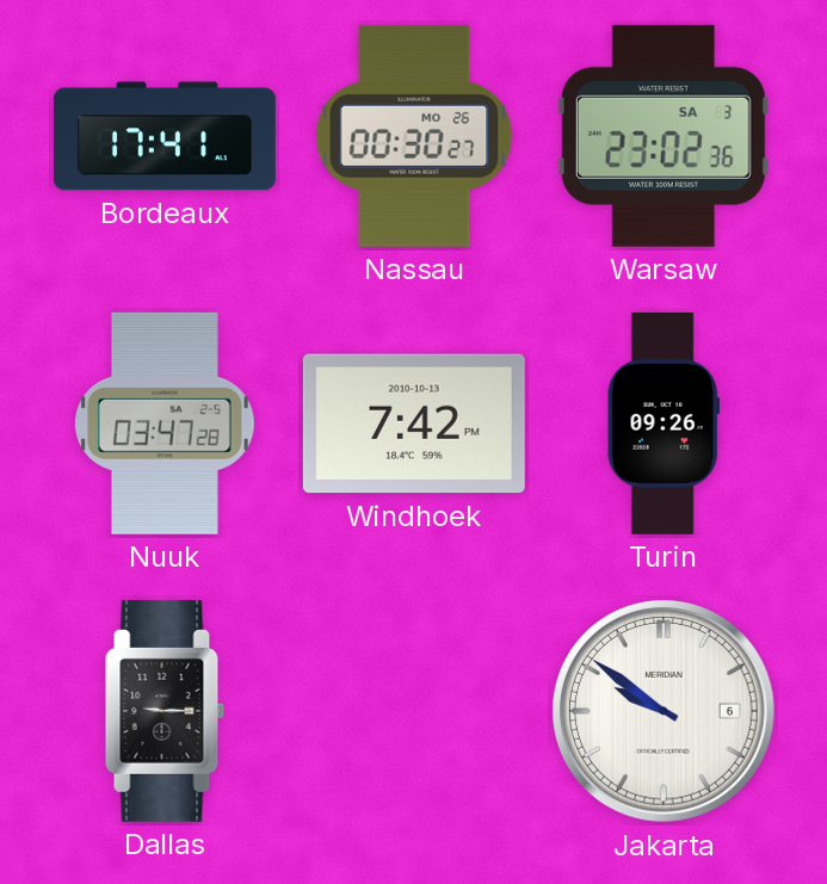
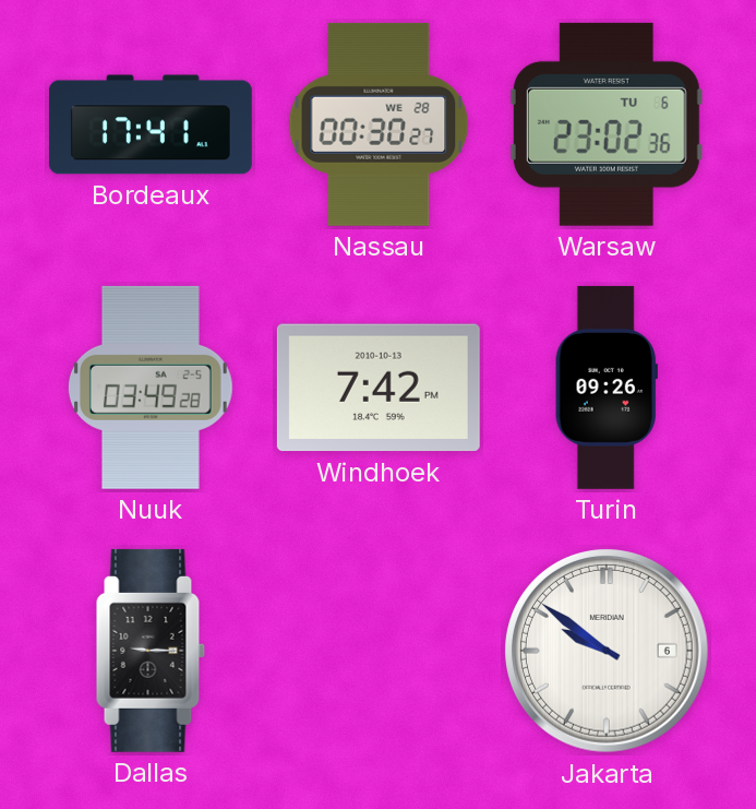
Nassau date: MO 26 -> WE 28 (379, 124)
Warsaw date: SA 3 -> TU 6 (607, 124)
Nuuk: 03:47 -> 03:49 (152, 388)
